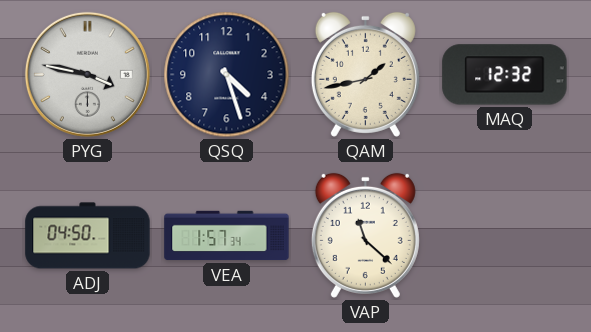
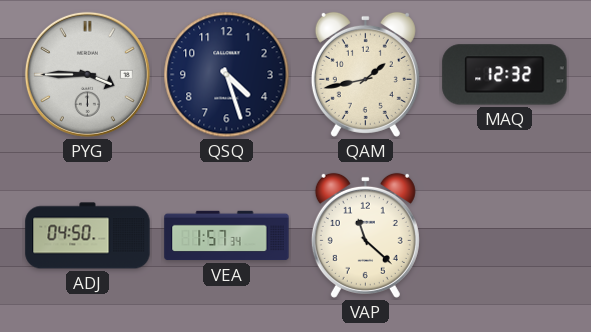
PYG: 3:47 -> 3:45 (87, 74)
